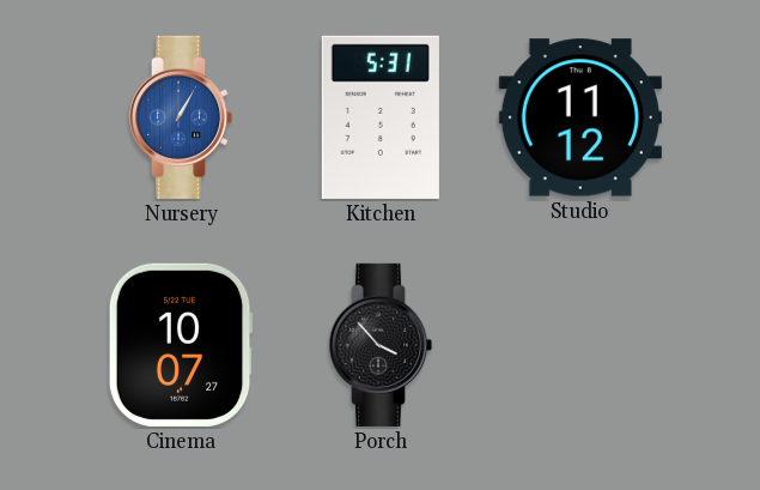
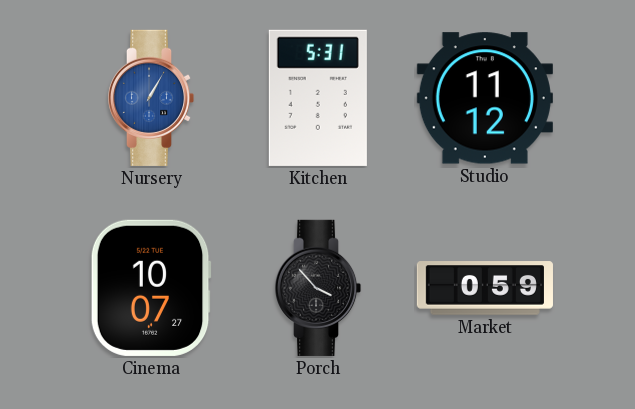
Market: none -> 0:59 (485, 288)
